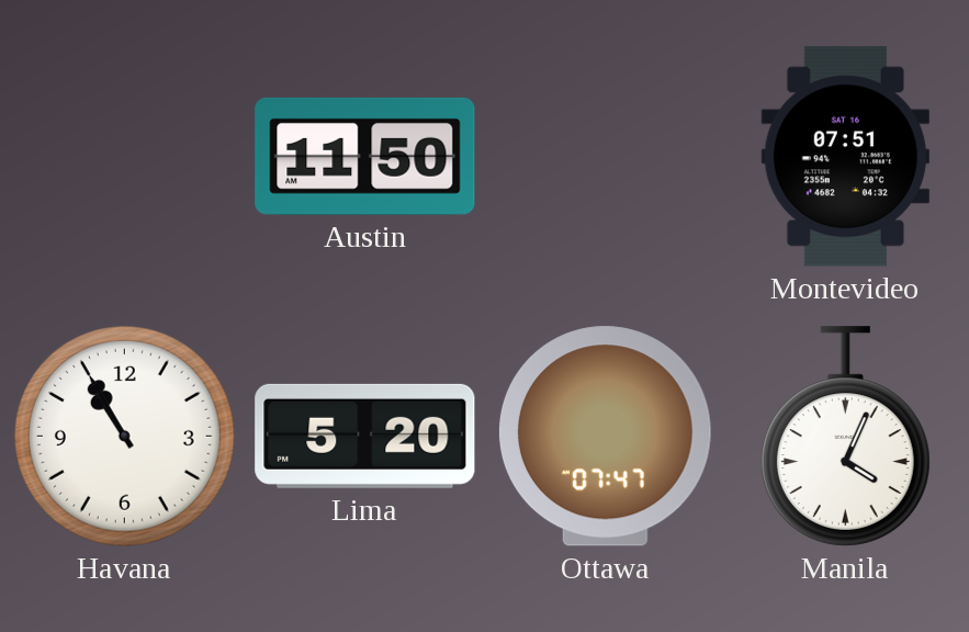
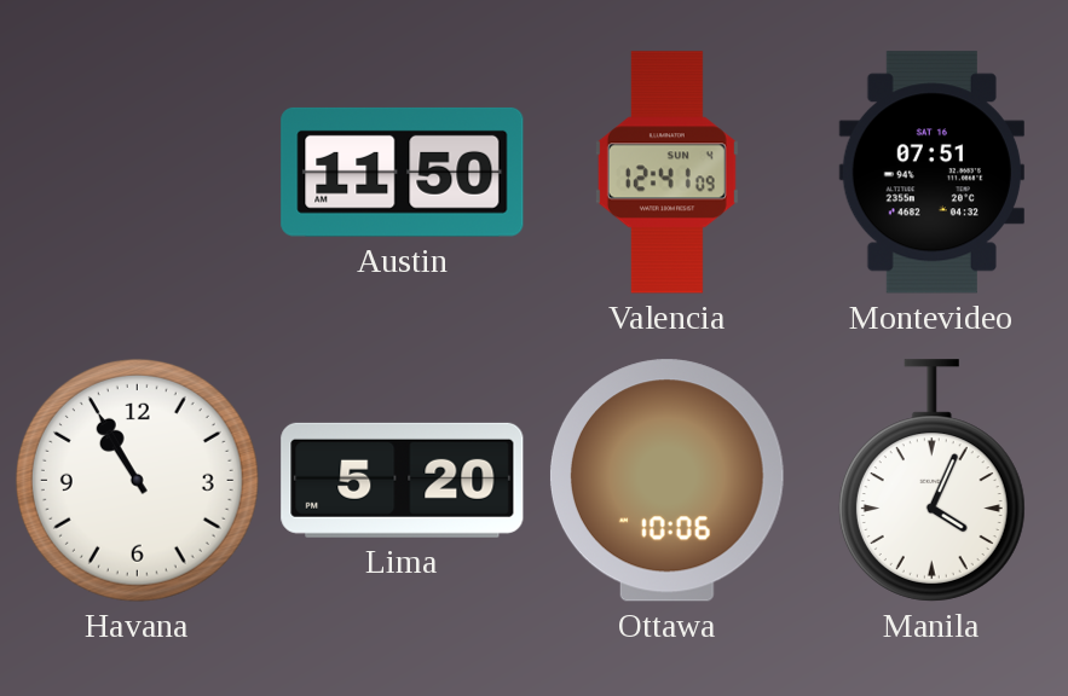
Valencia: none -> 12:41 (666, 173)
Ottawa: 07:47 -> 10:06 (666, 481)
